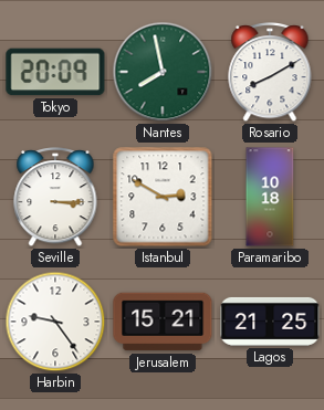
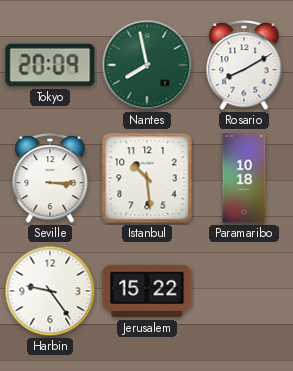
Istanbul: 2:50 -> 10:29 (147, 178)
Jerusalem: 15:21 -> 15:22 (147, 291)
Lagos: 21:25 -> none (270, 322)
